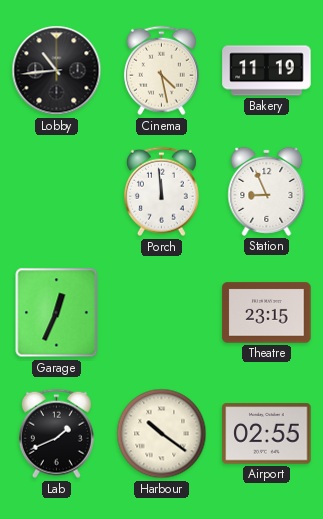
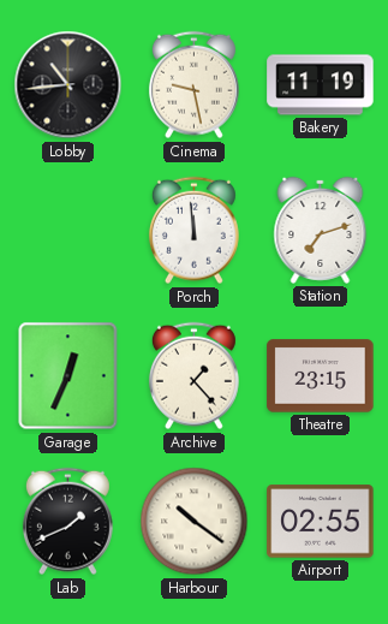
Cinema: 4:28 -> 9:28 (193, 85)
Station: 8:56 -> 7:12 (321, 230)
Archive: none -> 1:23 (193, 376)
